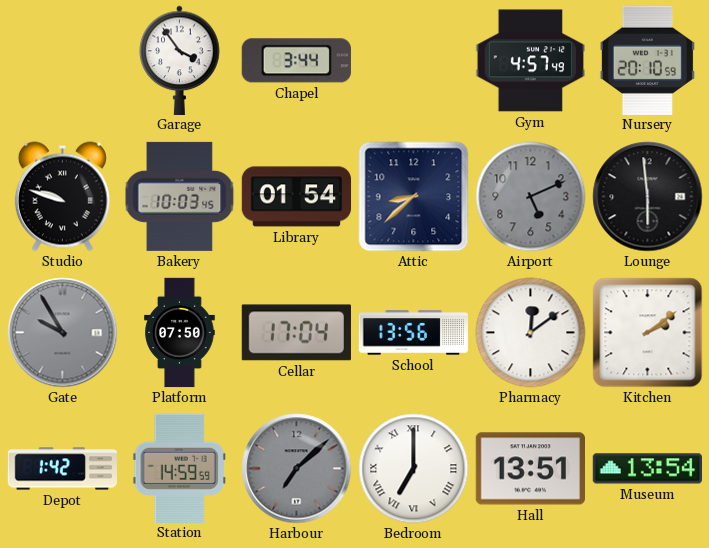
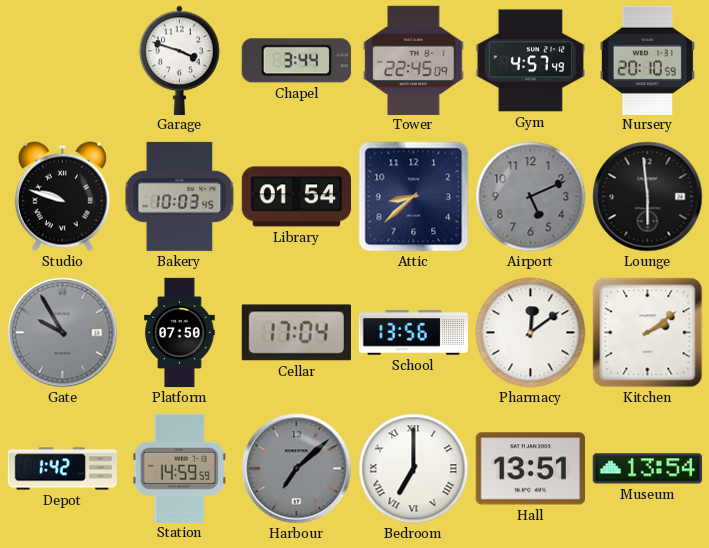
Garage: 3:54 -> 3:48 (180, 60)
Tower: none -> 22:45 (414, 60)
